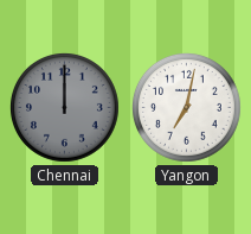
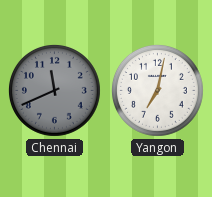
Chennai: 12:00 -> 11:41 (54, 90)
